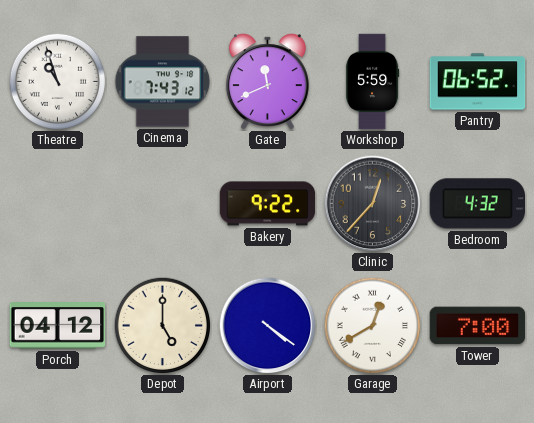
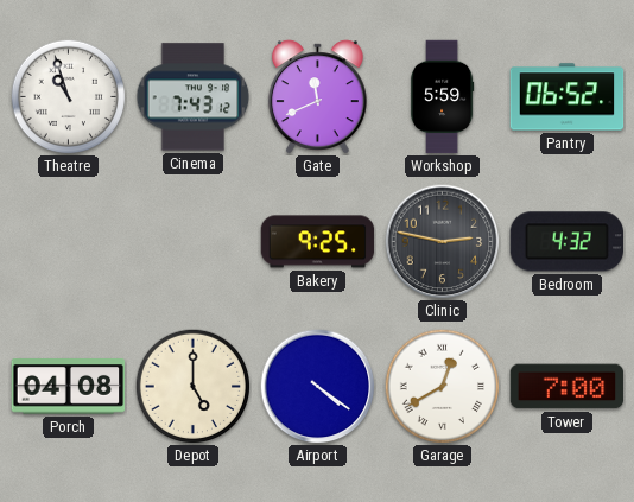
Bakery: 9:22 -> 9:25 (318, 242)
Clinic: 12:37 -> 2:47 (443, 242)
Porch: 04:12 -> 04:08 (69, 387)
